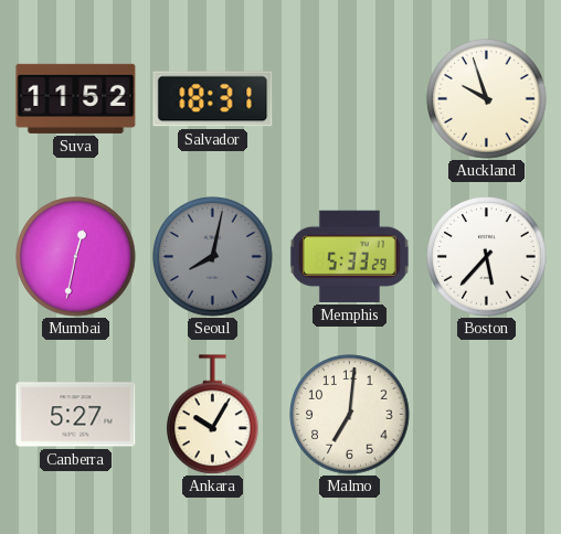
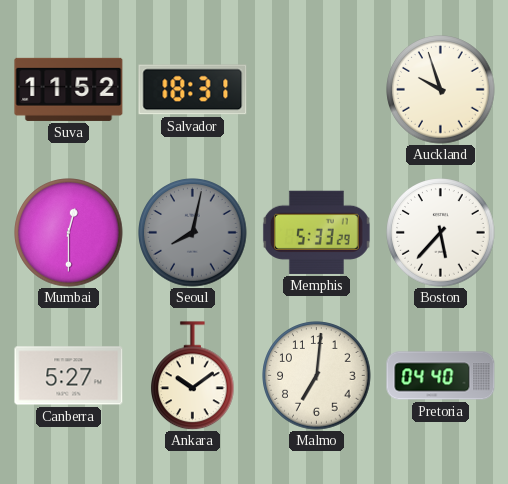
Mumbai: 12:32 -> 12:30 (69, 233)
Ankara: 10:05 -> 10:09 (193, 376)
Pretoria: none -> 04:40 (441, 376)
